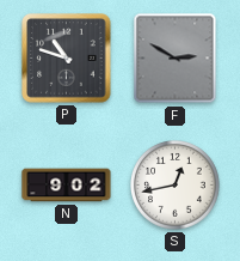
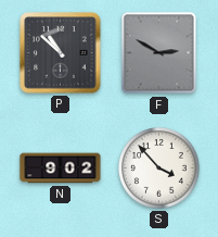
P: 10:48 -> 10:52 (61, 53)
S: 12:43 -> 3:53 (159, 169)
